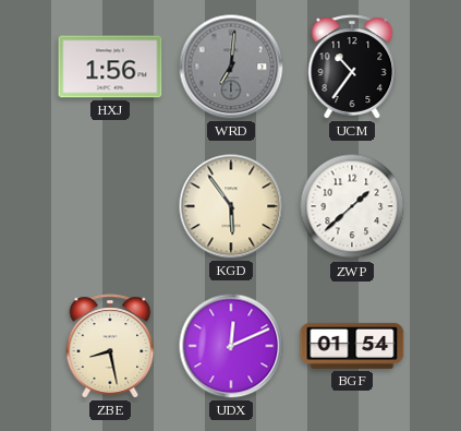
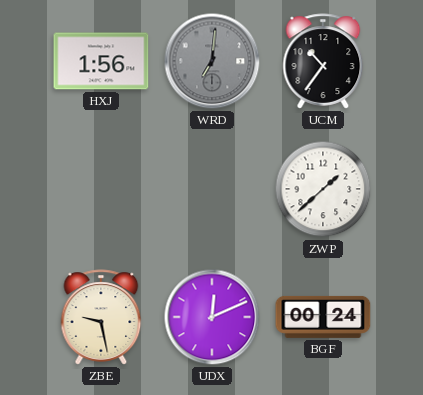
KGD: 5:54 -> none (231, 206)
ZBE: 8:28 -> 9:28 (101, 317)
BGF: 01:54 -> 00:24 (323, 317)
